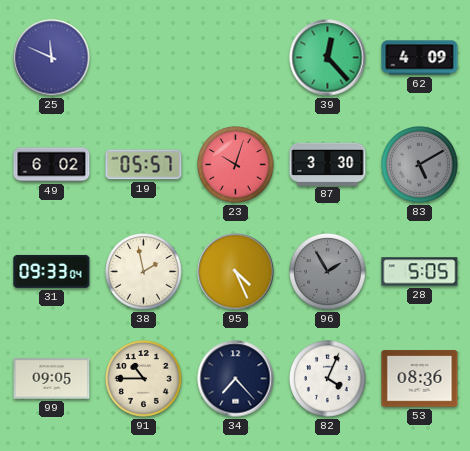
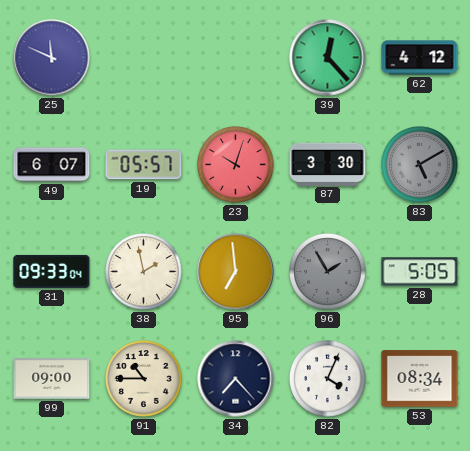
62: 4:09 -> 4:12 (420, 58)
49: 6:02 -> 6:07 (52, 165)
95: 4:26 -> 6:59 (236, 272)
99: 09:05 -> 09:00 (52, 379)
53: 08:36 -> 08:34 (420, 379)
